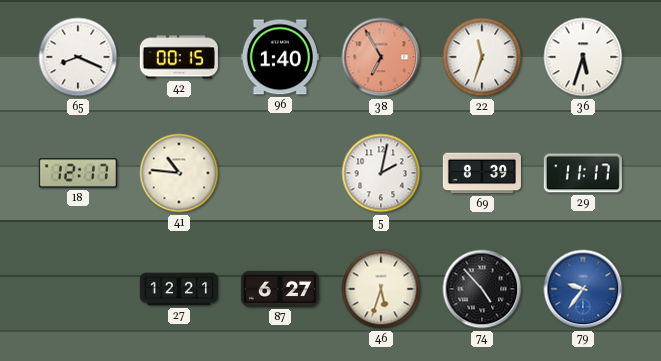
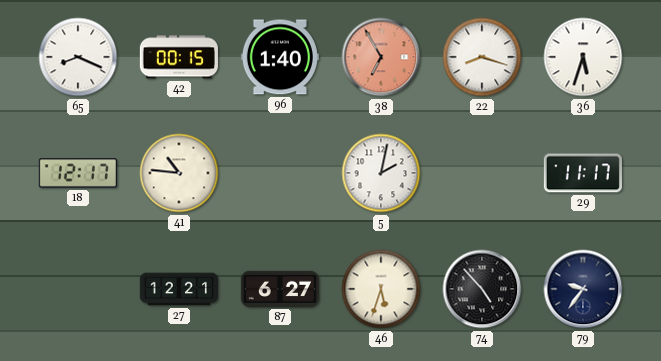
22: 11:33 -> 8:18 (482, 57)
69: 8:39 -> none (482, 173)
79 dial: blue -> navy (583, 289)
